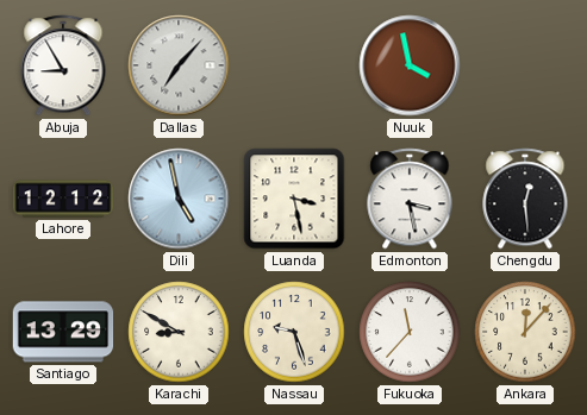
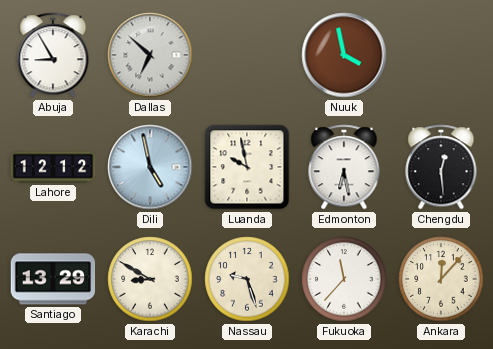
Dallas: 7:07 -> 6:52 (150, 55)
Luanda: 3:28 -> 9:58 (247, 167)
Edmonton: 3:28 -> 6:28 (344, 167)
